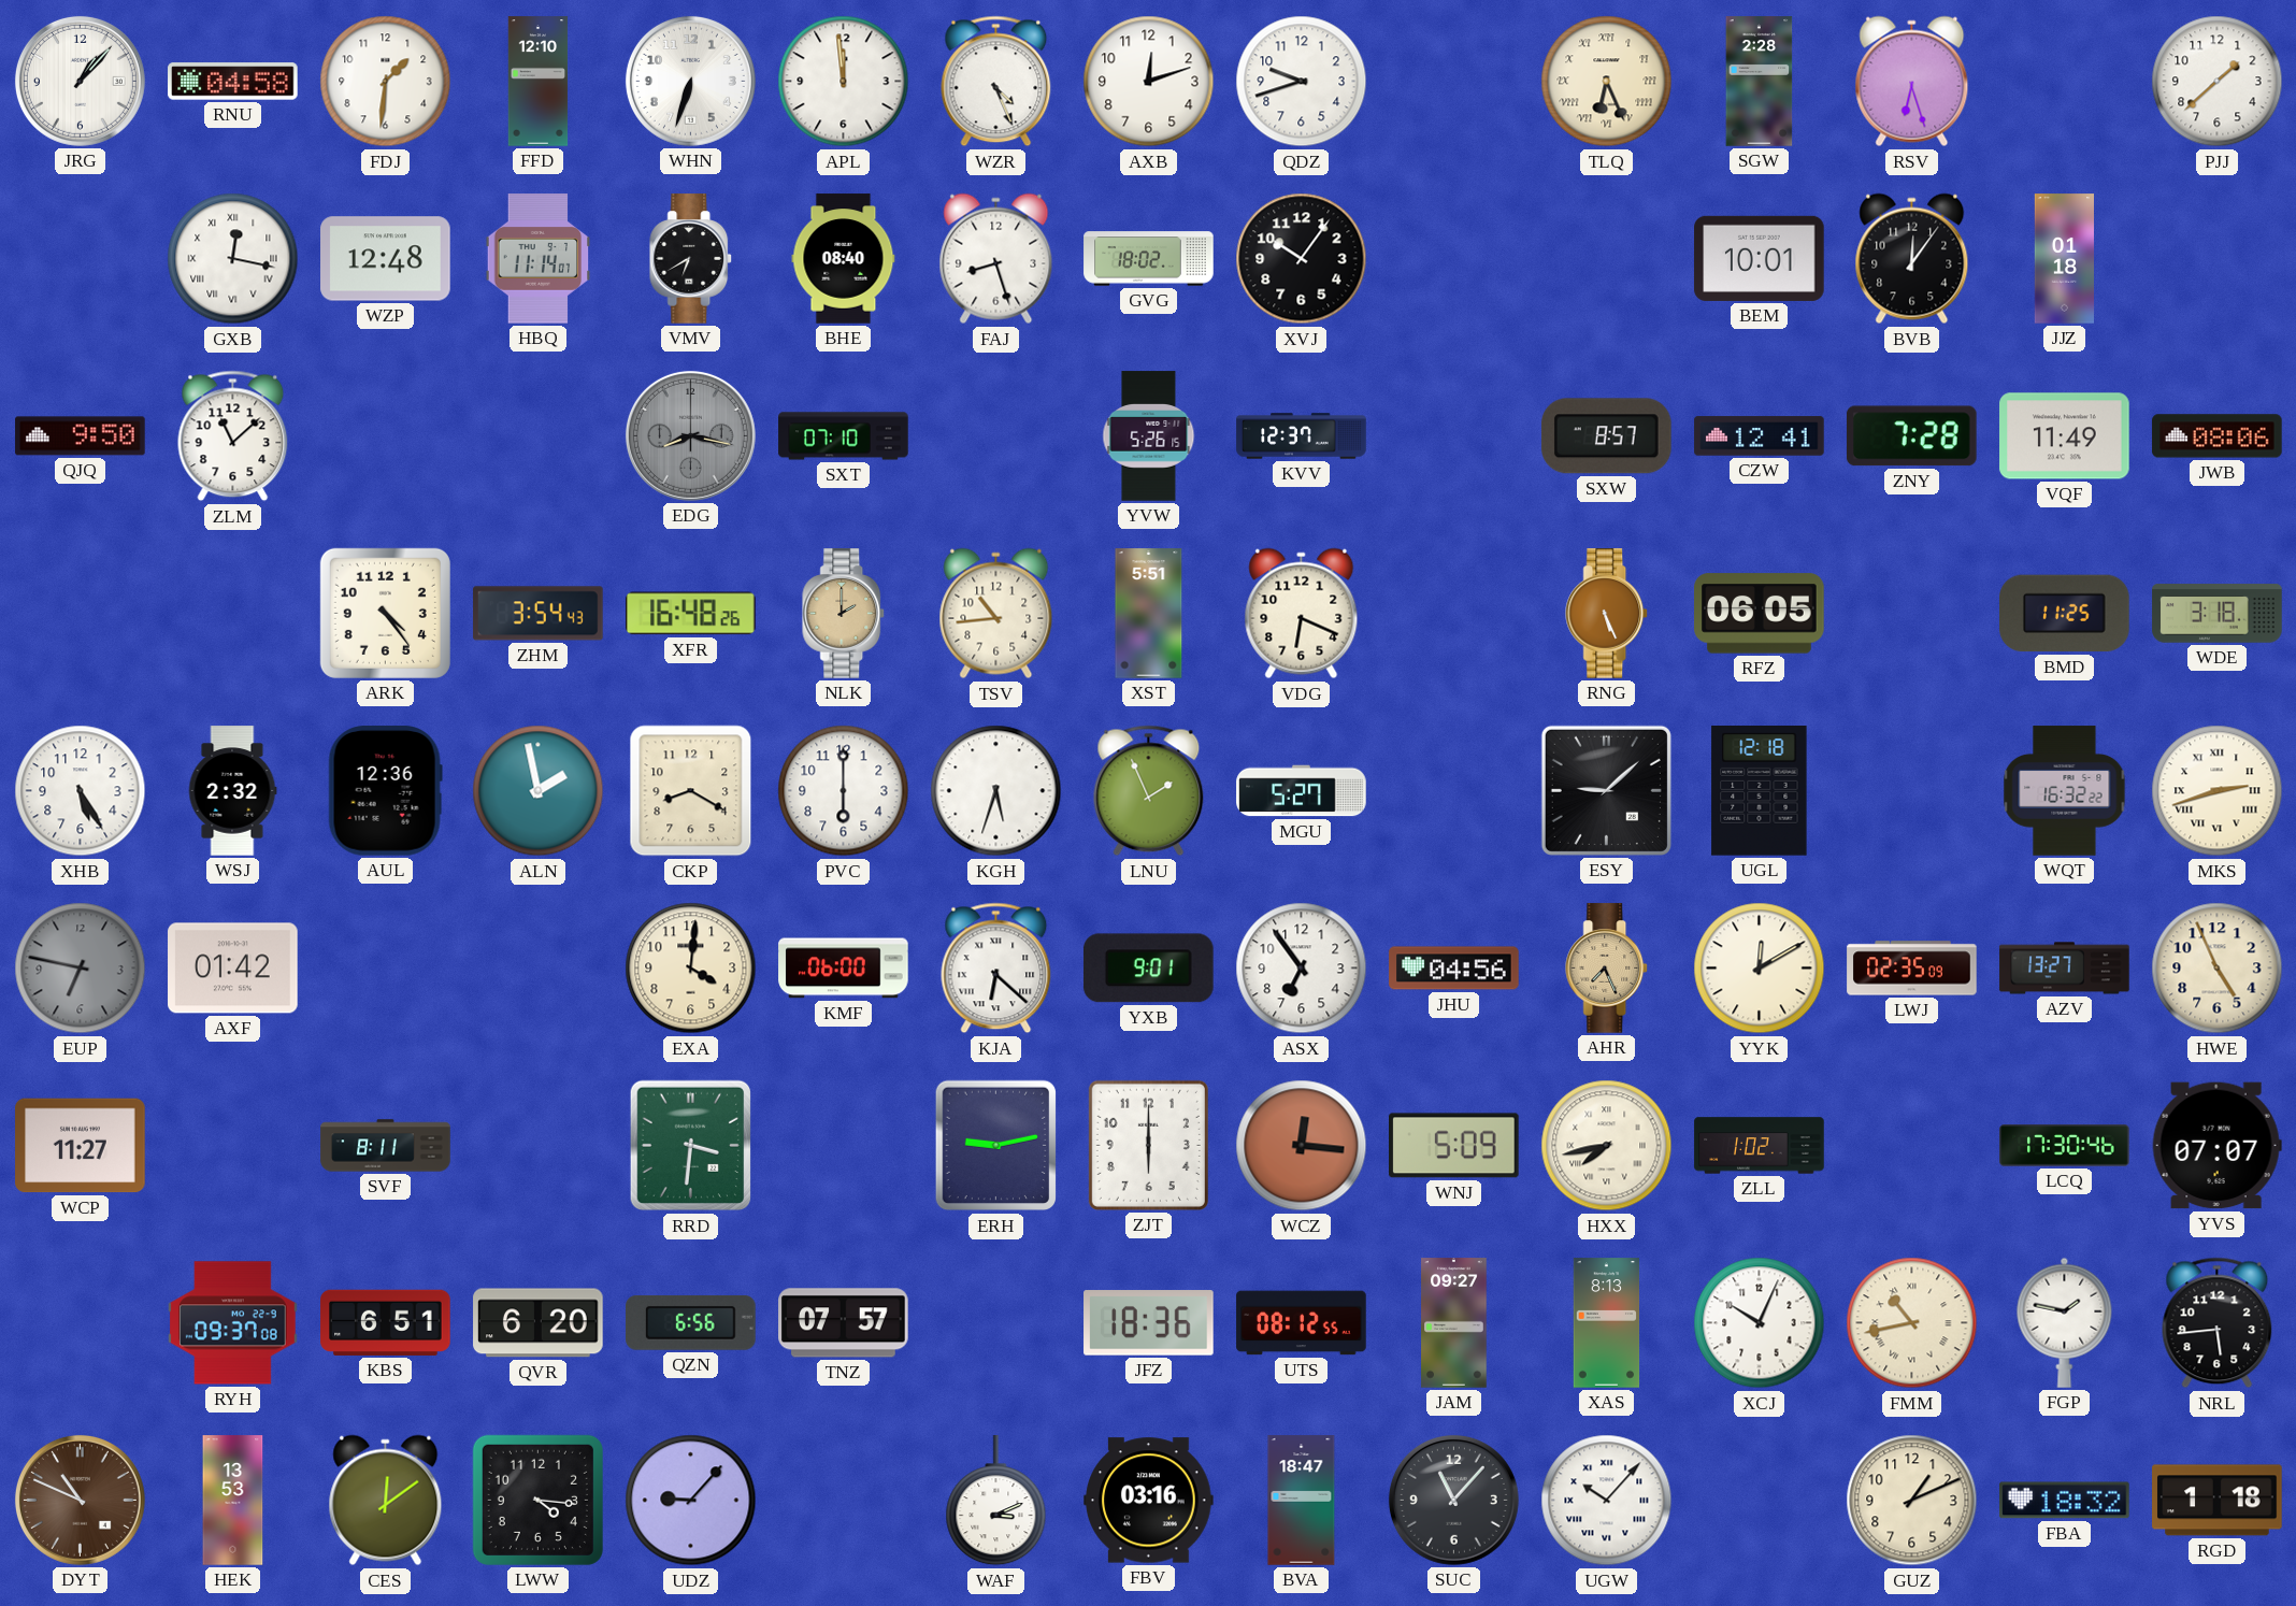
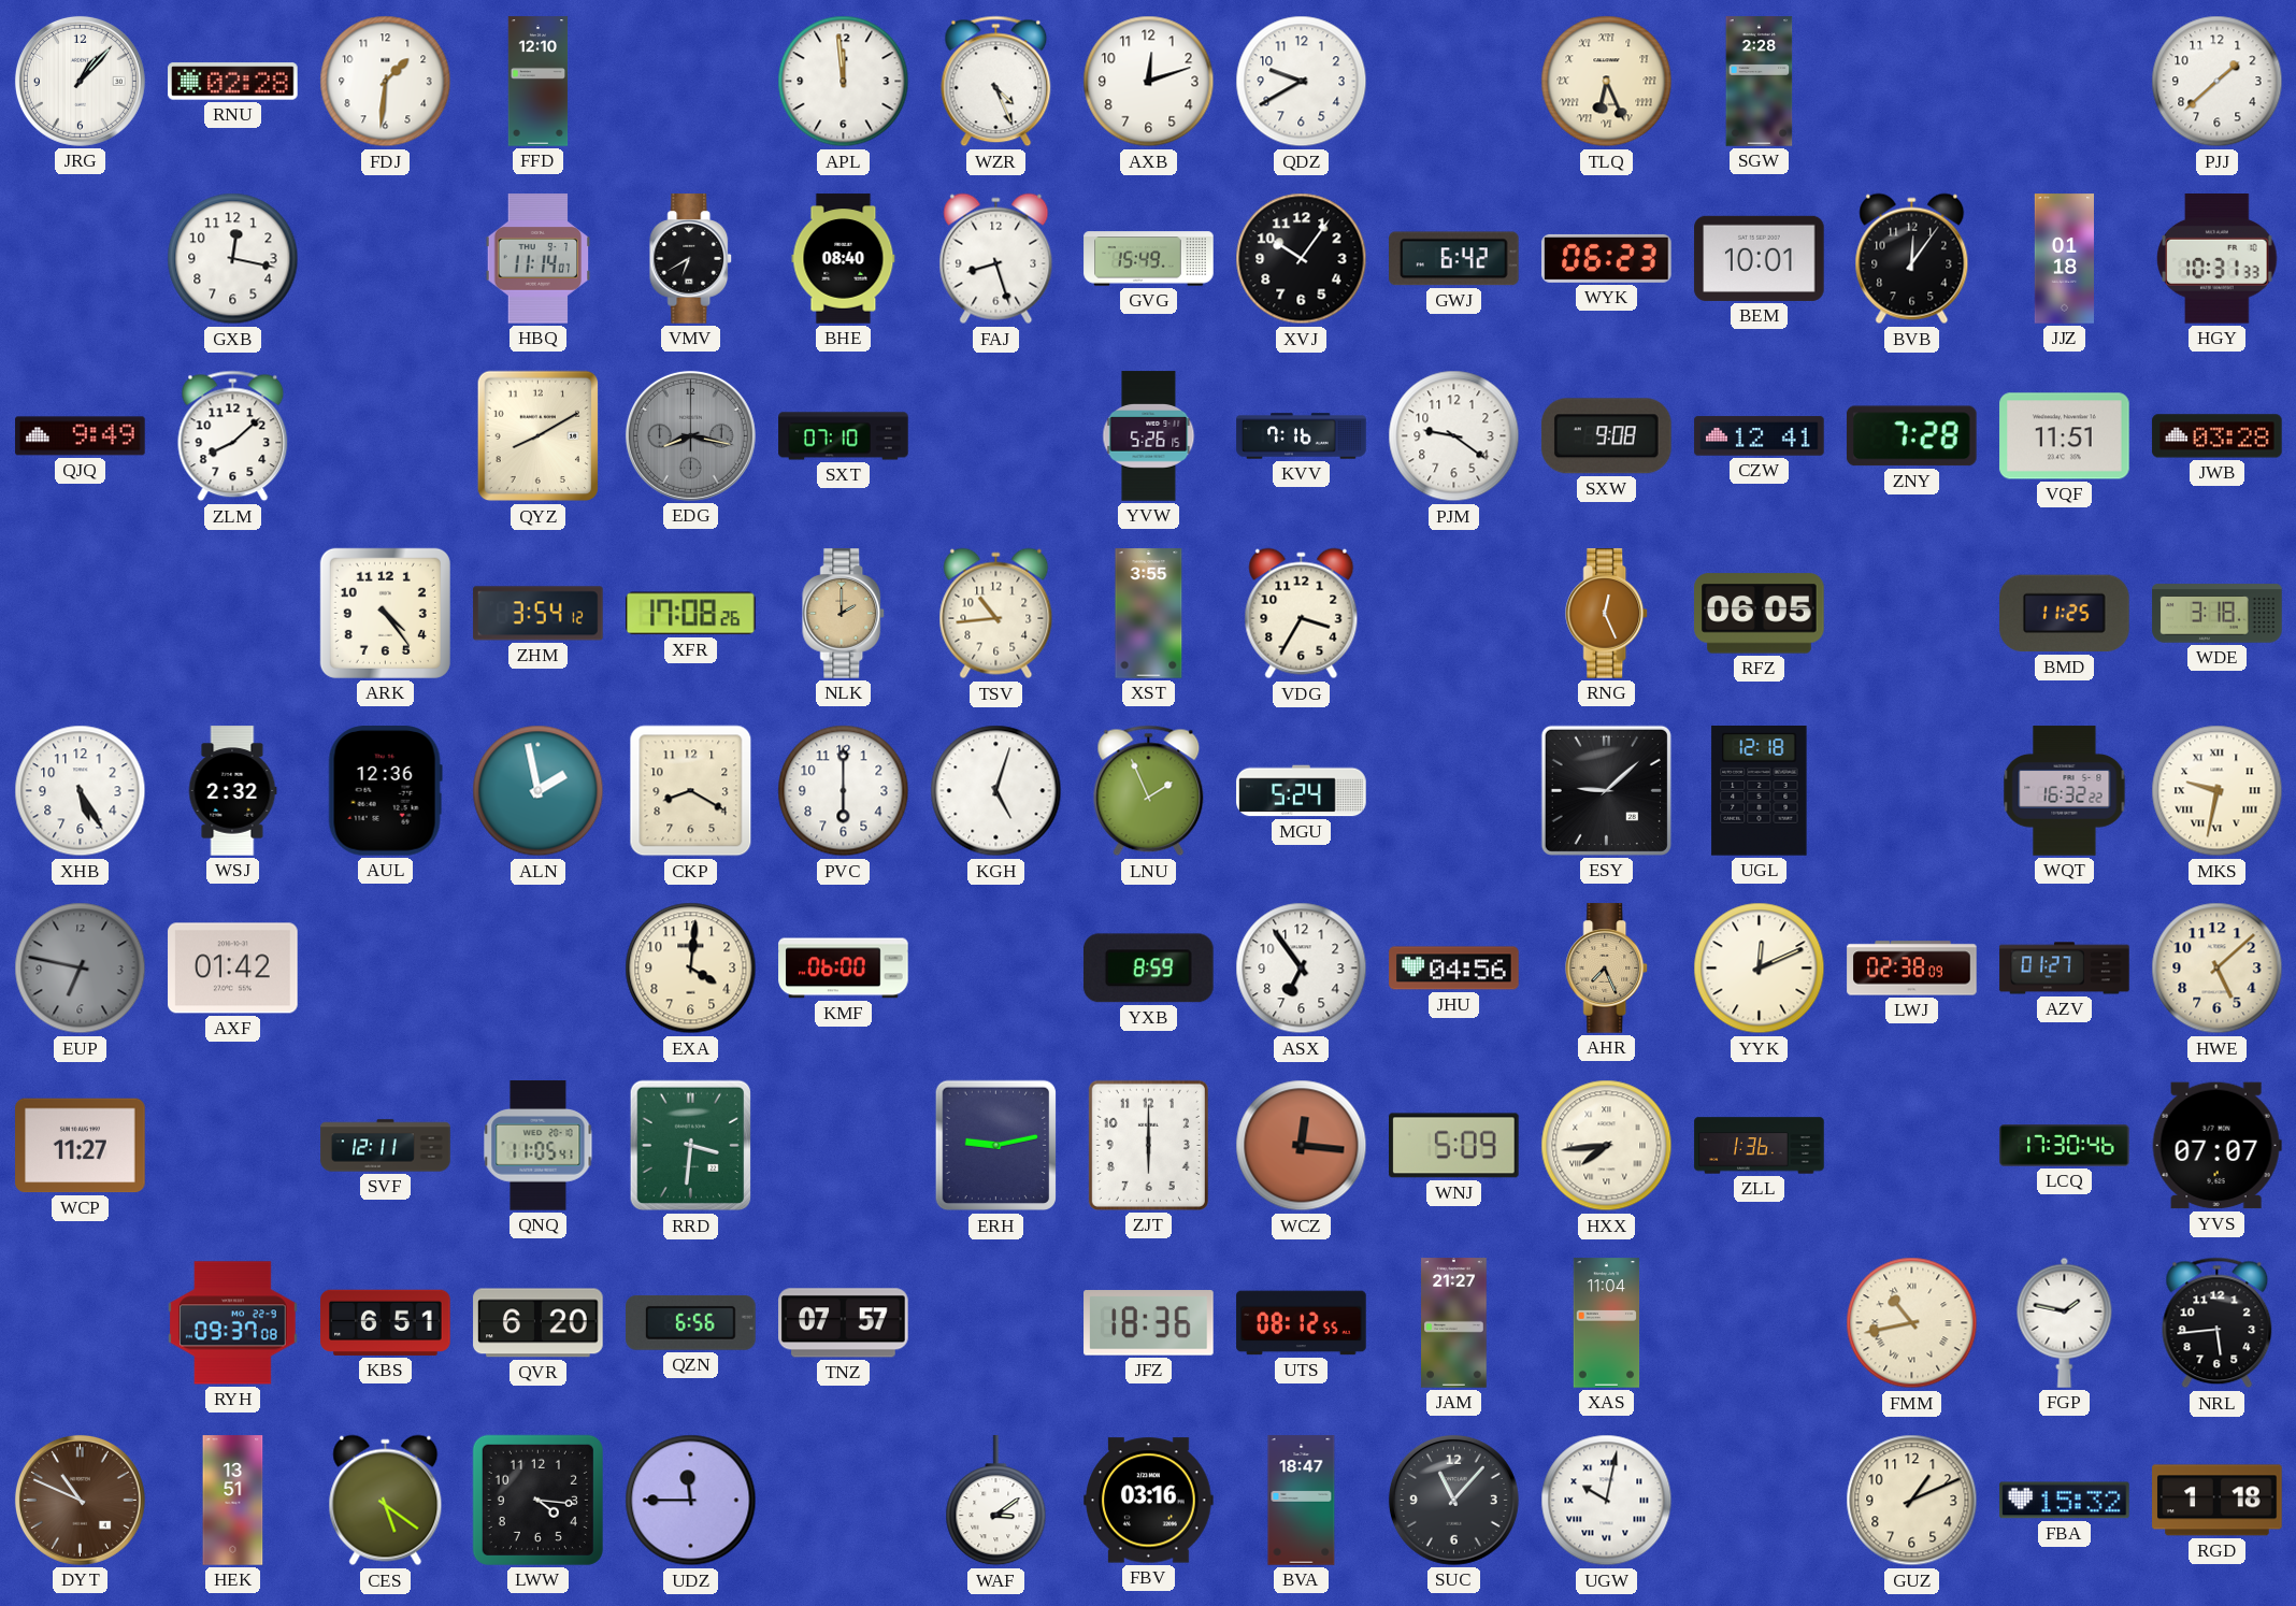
RNU: 04:58 -> 02:28 (233, 82)
WHN: 6:33 -> none (690, 81)
QDZ: 9:42 -> 9:40 (1302, 82)
RSV: 6:27 -> none (1912, 82)
GXB numerals: Roman -> Arabic (233, 259)
WZP: 12:48 -> none (386, 259)
GVG: 18:02 -> 15:49 (1149, 259)
GWJ: none -> 6:42 (1454, 259)
WYK: none -> 06:23 (1607, 258)
HGY: none -> 10:31 (2218, 259)
QJQ: 9:50 -> 9:49 (81, 436)
ZLM: 11:08 -> 8:08 (233, 436)
QYZ: none -> 8:10 (537, 436)
KVV: 12:37 -> 7:16 (1302, 436)
PJM: none -> 9:21 (1454, 436)
SXW: 8:57 -> 9:08 (1606, 436)
VQF: 11:49 -> 11:51 (2065, 436)
JWB: 08:06 -> 03:28 (2218, 436)
ZHM: 3:54:43 -> 3:54:12 (539, 614)
XFR: 16:48 -> 17:08 (691, 614)
XST: 5:51 -> 3:55 (1149, 614)
VDG: 6:19 -> 3:35 (1302, 614)
RNG: 5:26 -> 12:26 (1607, 614)
KGH: 5:33 -> 5:03 (996, 791)
MGU: 5:27 -> 5:24 (1302, 791)
MKS: 2:42 -> 9:32 (2218, 791)
KJA: 6:22 -> none (996, 969)
YXB: 9:01 -> 8:59 (1148, 969)
YYK: 12:10 -> 12:11 (1760, 969)
LWJ: 02:35 -> 02:38 (1912, 969)
AZV: 13:27 -> 01:27 (2065, 969)
HWE: 4:56 -> 5:08 (2218, 969)
SVF: 8:11 -> 12:11 (386, 1146)
QNQ: none -> 11:05 (539, 1146)
HXX: 7:43 -> 7:44 (1607, 1146)
ZLL: 1:02 -> 1:36 (1760, 1146)
JAM: 09:27 -> 21:27 (1454, 1323)
XAS: 8:13 -> 11:04 (1607, 1323)
XCJ: 10:04 -> none (1760, 1323)
HEK: 13:53 -> 13:51 (233, 1501)
CES: 12:09 -> 5:21 (386, 1501)
UDZ: 9:07 -> 11:45 (691, 1501)
WAF: 3:11 -> 3:09 (996, 1501)
UGW: 10:07 -> 10:02 (1607, 1501)
FBA: 18:32 -> 15:32 (2065, 1501)
